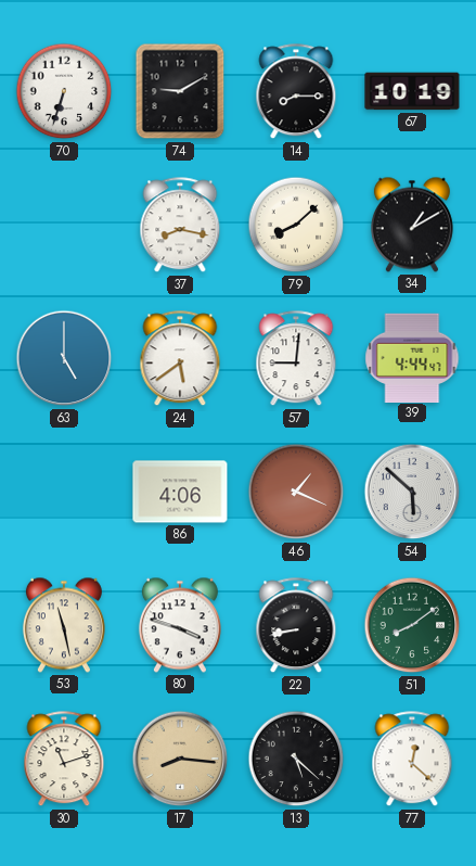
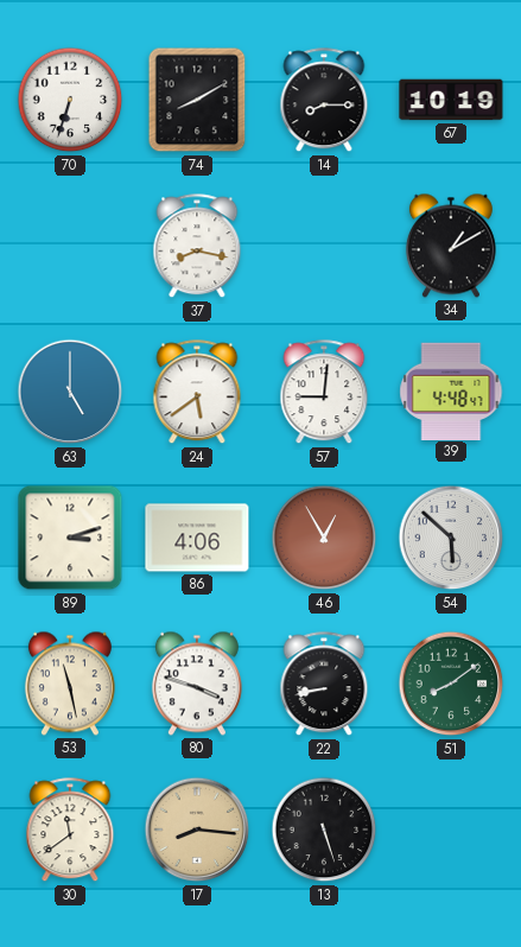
74: 9:10 -> 8:10 (197, 100)
79: 8:08 -> none (296, 225)
39: 4:44 -> 4:48 (451, 390)
89: none -> 3:12 (70, 538)
46: 1:19 -> 12:55 (324, 538)
30: 11:12 -> 11:39 (70, 831)
13: 5:22 -> 5:27 (324, 830)
77: 12:22 -> none (412, 760)
